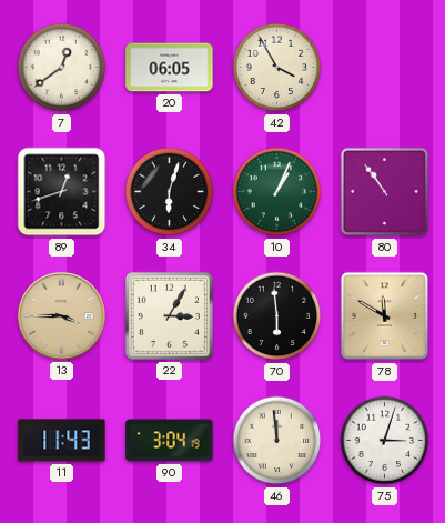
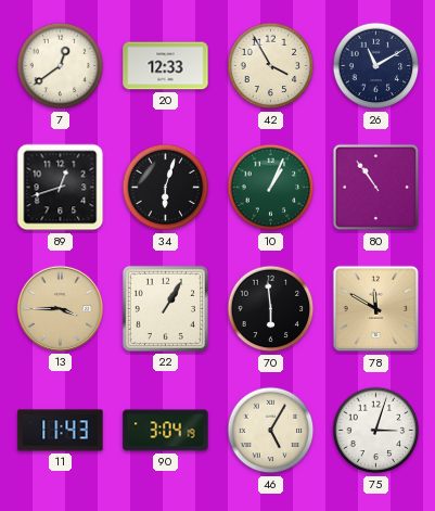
20: 06:05 -> 12:33 (166, 66)
26: none -> 11:10 (376, 66)
22: 3:05 -> 1:05 (165, 308)
46: 11:59 -> 5:05 (271, 431)
